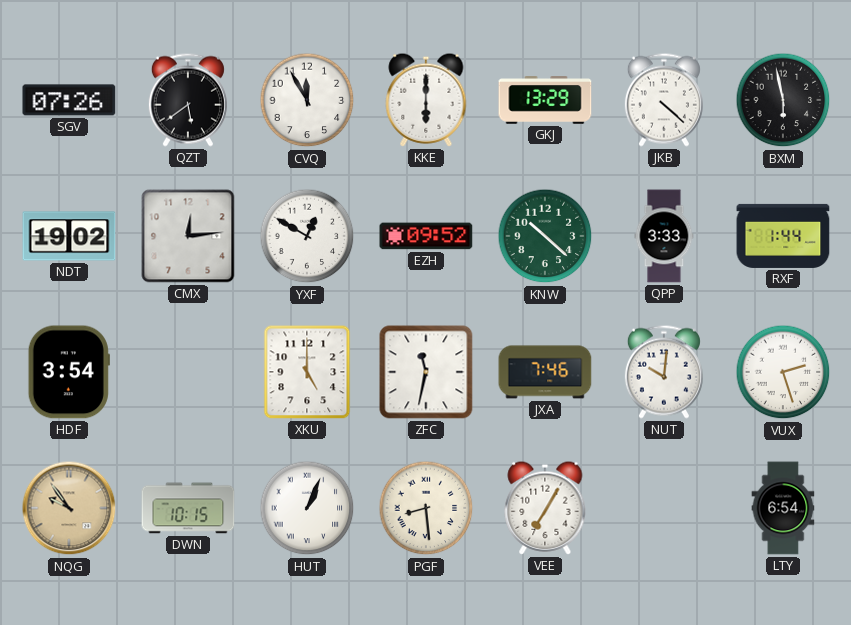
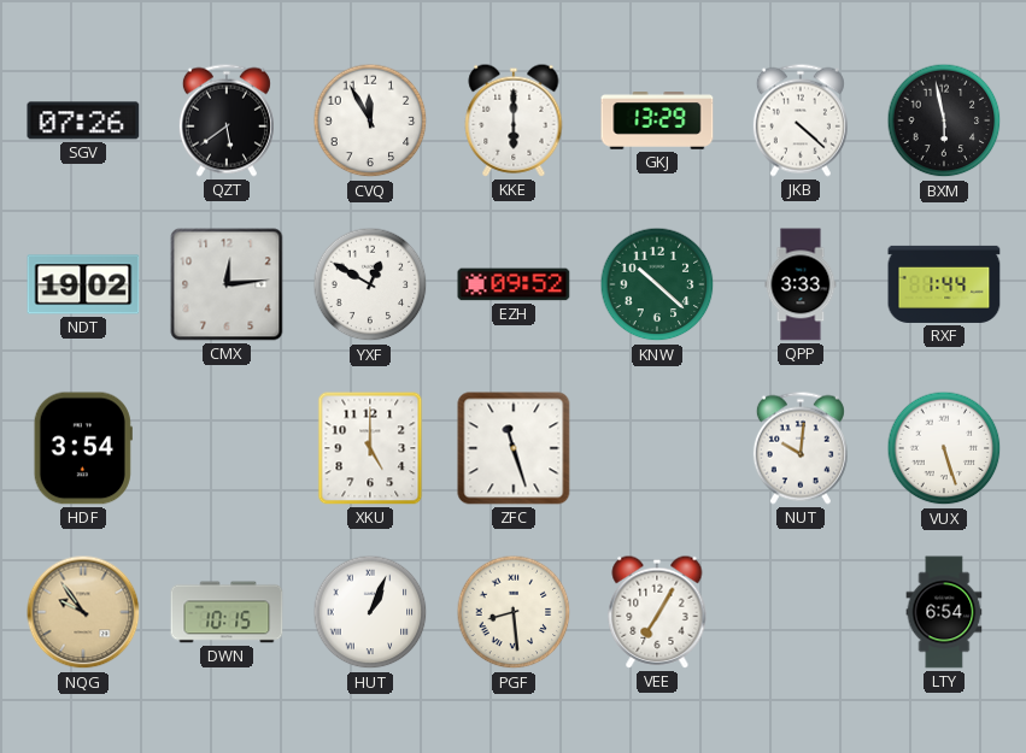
ZFC: 11:32 -> 11:27 (514, 448)
JXA: 7:46 -> none (545, 372)
VUX: 2:27 -> 5:27 (944, 448)
